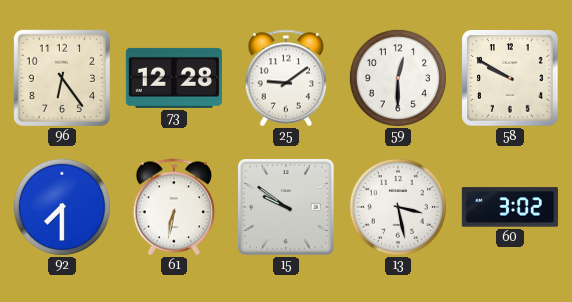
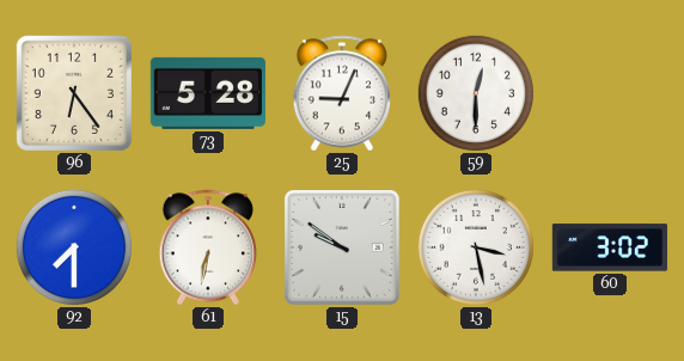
73: 12:28 -> 5:28 (208, 93)
25: 9:09 -> 9:04 (342, 93)
58: 9:50 -> none (510, 78)
